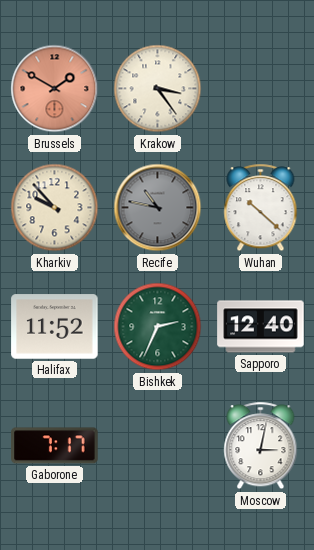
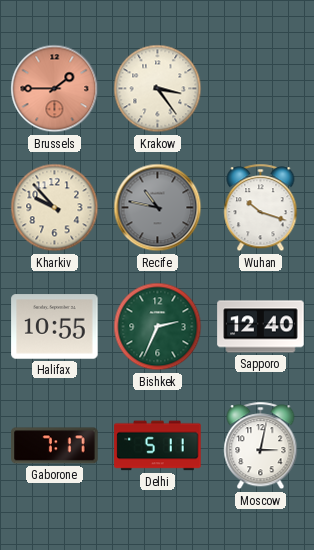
Brussels: 1:50 -> 1:45 (55, 89)
Wuhan: 10:22 -> 10:18 (261, 208)
Halifax: 11:52 -> 10:55 (55, 327)
Delhi: none -> 5:11 (158, 446)
